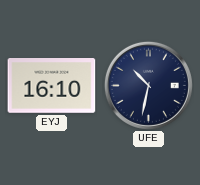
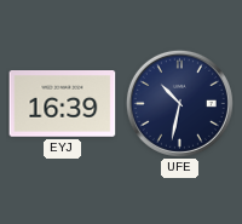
EYJ: 16:10 -> 16:39 (63, 104)
